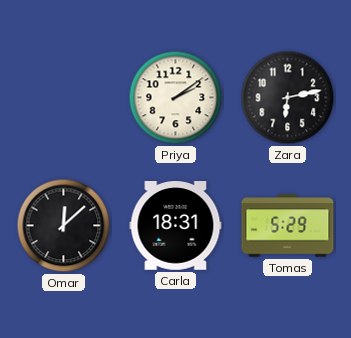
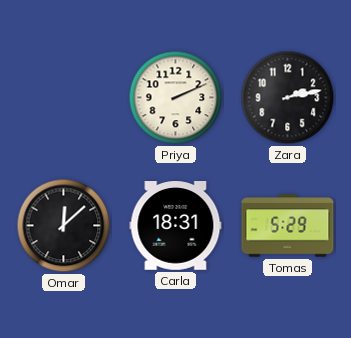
Priya: 2:09 -> 2:11 (176, 98)
Zara: 6:13 -> 2:13 (288, 98)
